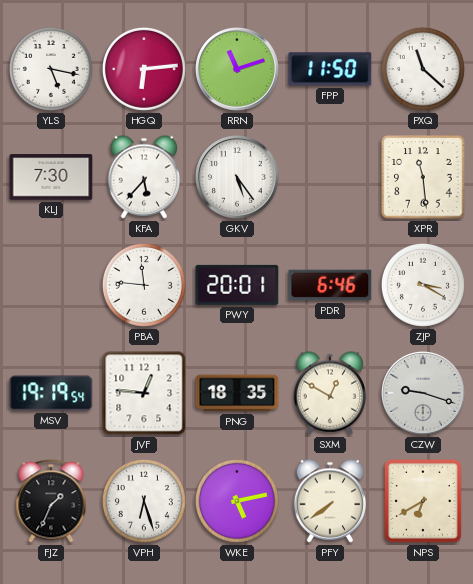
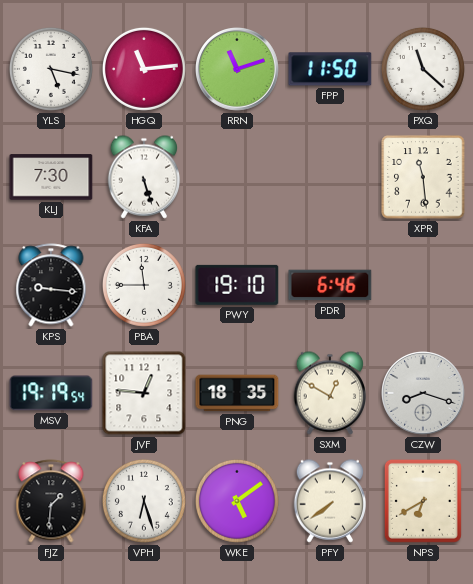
HGQ: 6:14 -> 11:14 (144, 69)
KFA: 5:37 -> 5:27 (144, 177)
GKV: 5:24 -> none (237, 177)
KPS: none -> 9:16 (51, 285)
PBA: 11:46 -> 11:45 (144, 285)
PWY: 20:01 -> 19:10 (237, 285)
ZJP: 3:20 -> none (423, 285)
CZW: 9:18 -> 8:18 (423, 393)
FJZ: 1:34 -> 1:31 (51, 501)
WKE: 5:13 -> 5:09 (237, 501)
